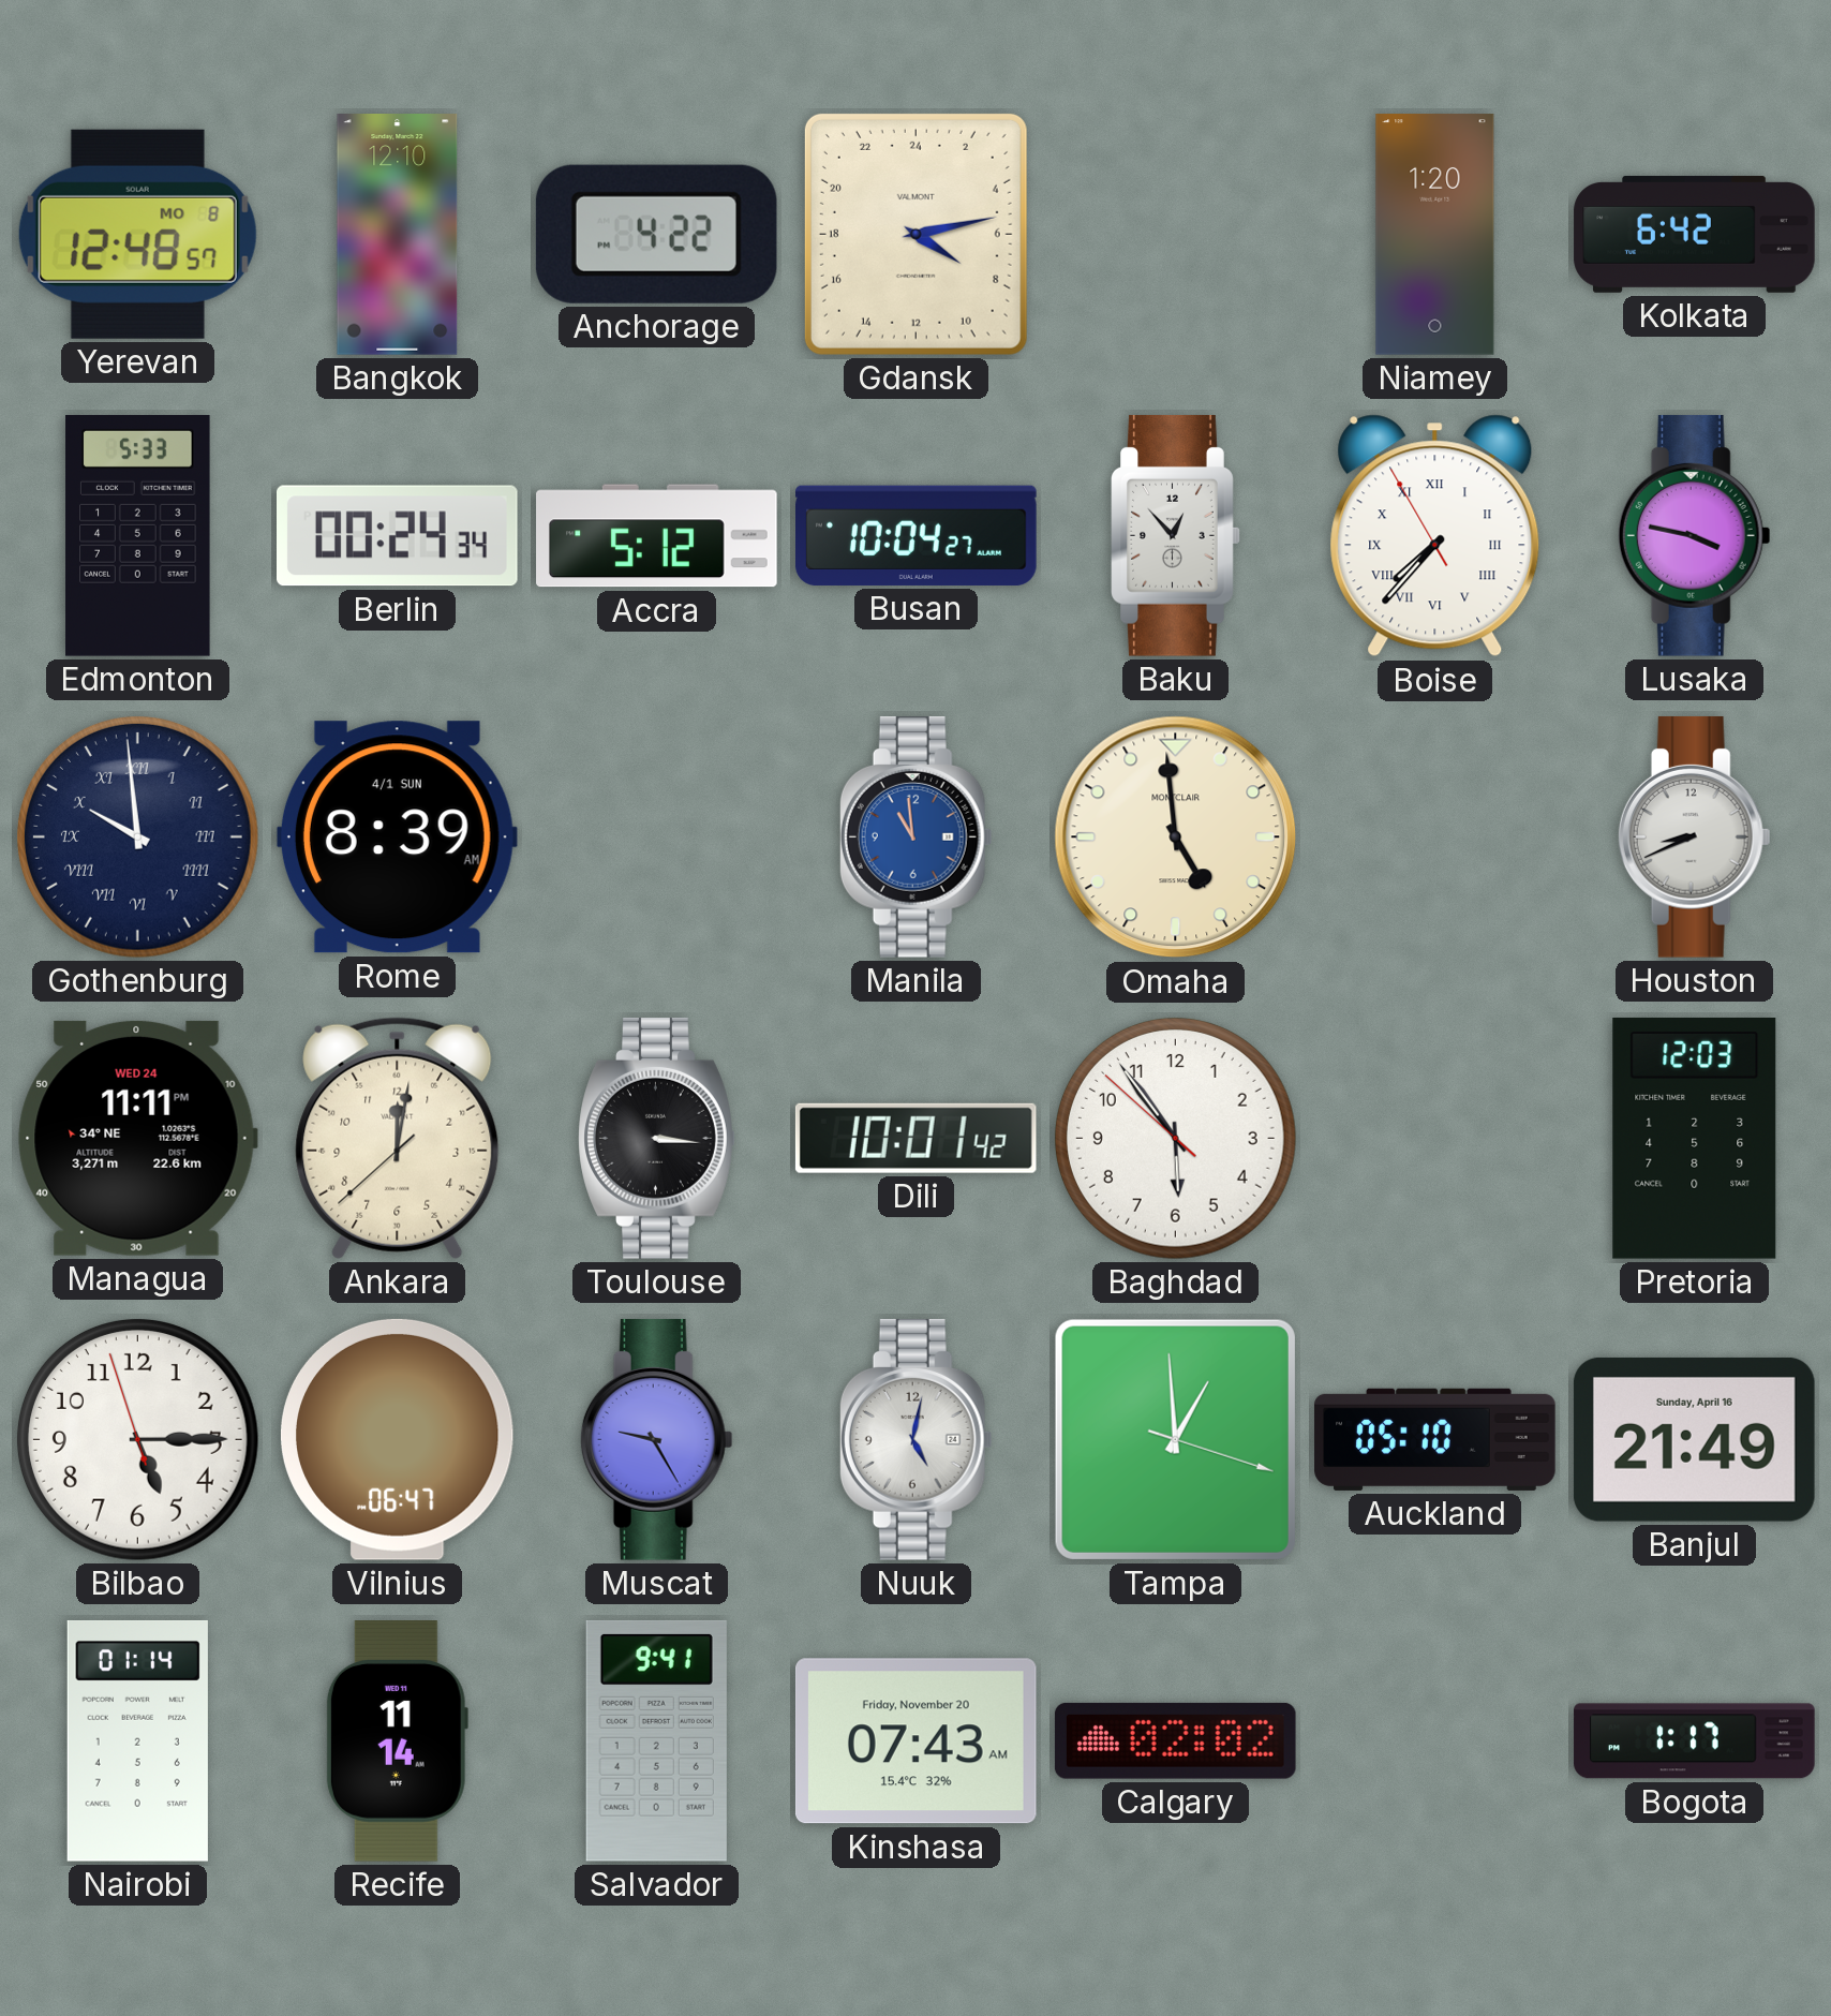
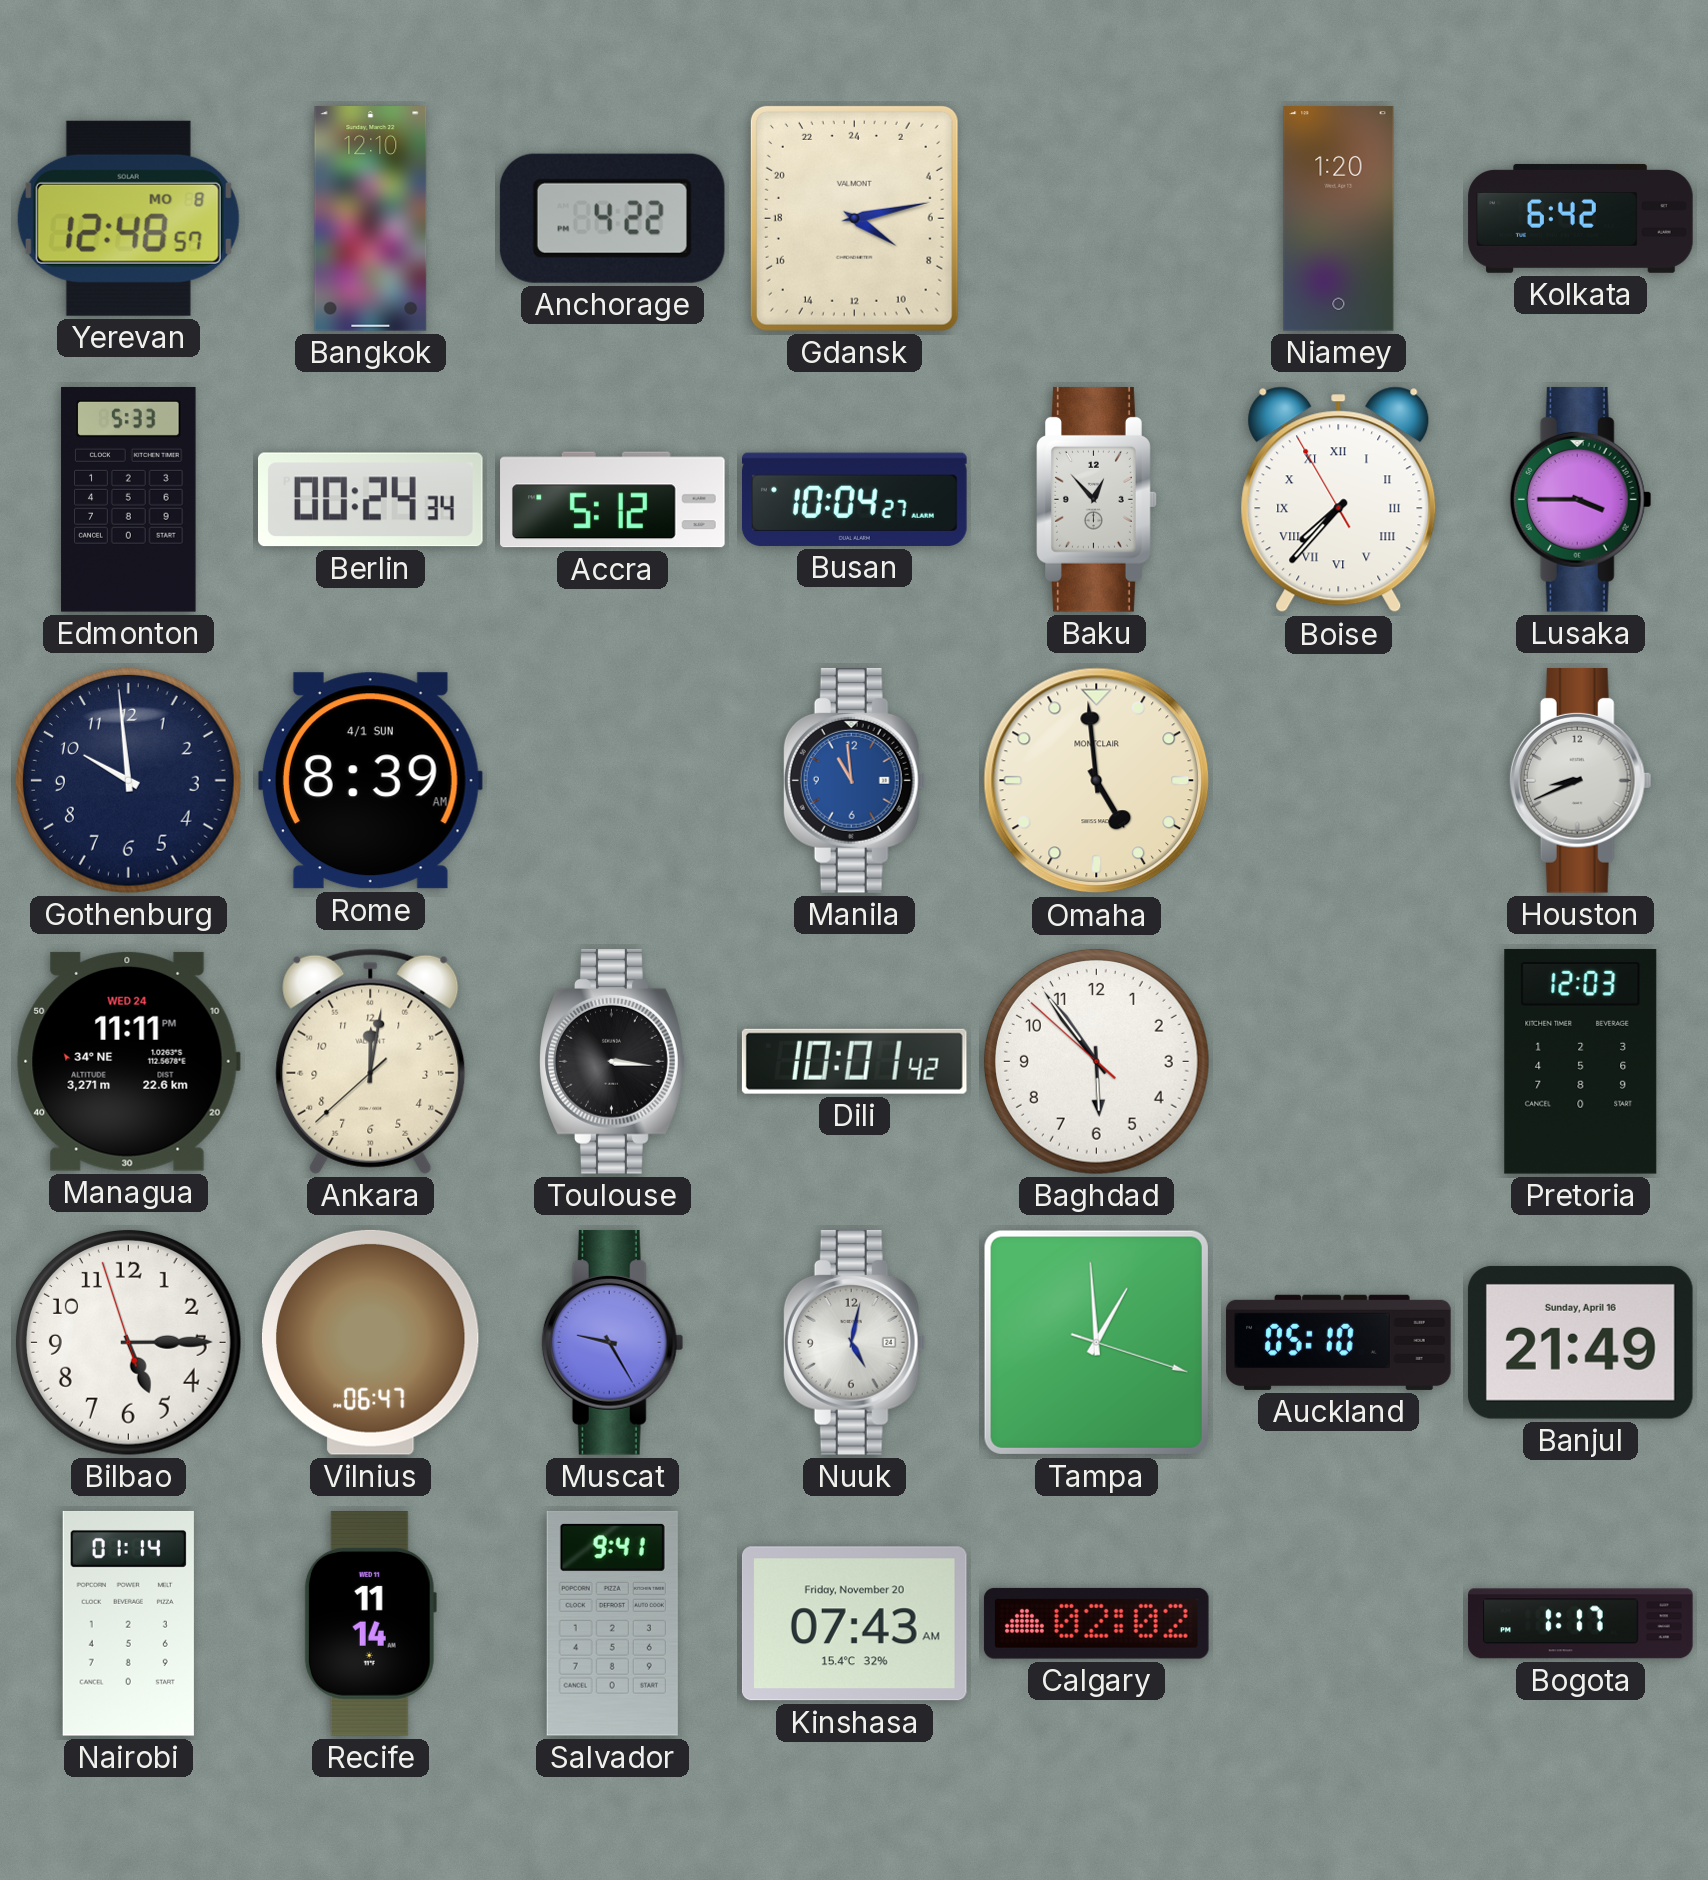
Lusaka: 3:47 -> 3:45 (1580, 500)
Gothenburg numerals: Roman -> Arabic (128, 780)
